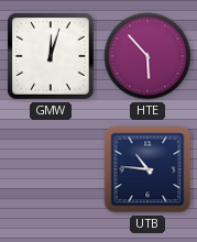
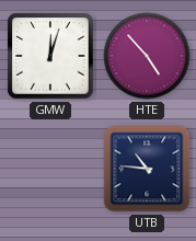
HTE: 5:53 -> 4:53 (147, 56)
